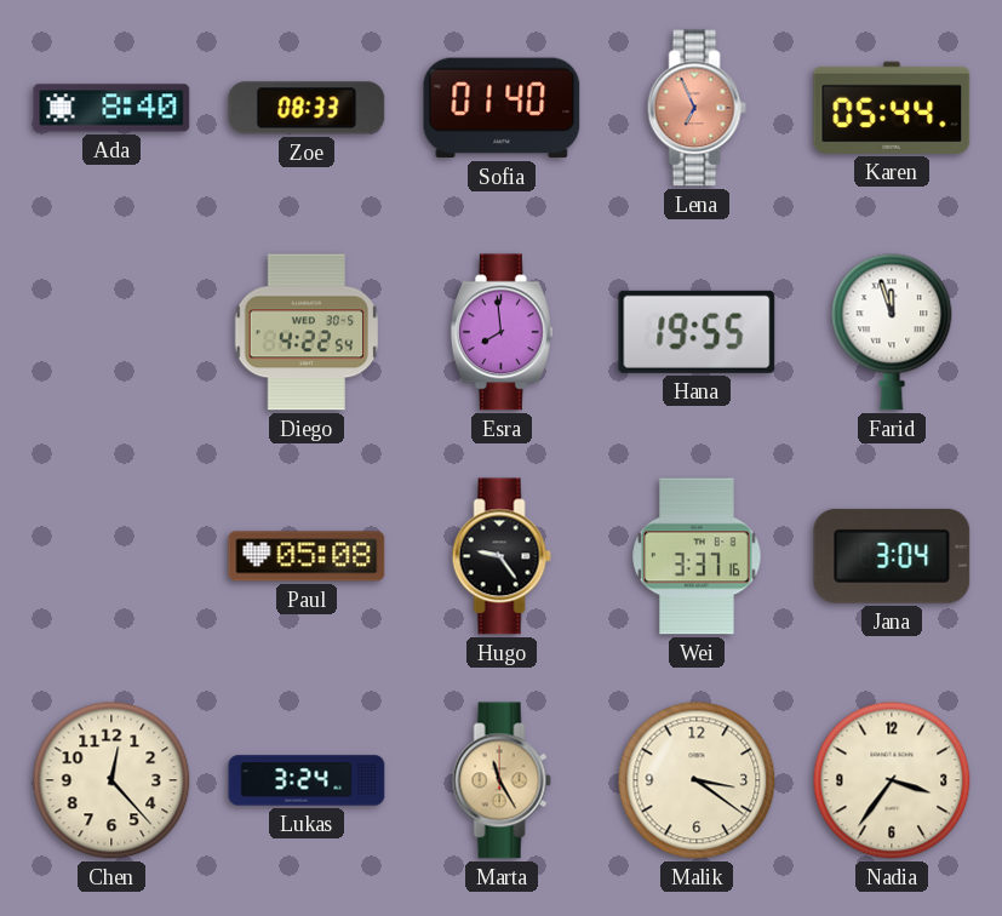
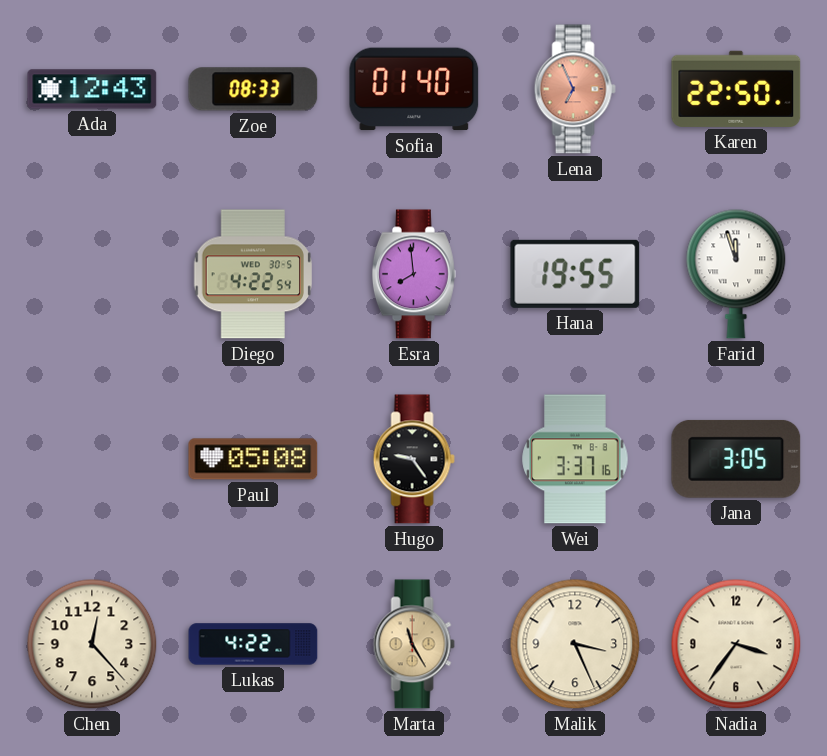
Ada: 8:40 -> 12:43 (92, 89)
Karen: 05:44 -> 22:50 (736, 89)
Jana: 3:04 -> 3:05 (736, 459)
Lukas: 3:24 -> 4:22 (253, 644)
Malik: 3:21 -> 3:26 (575, 644)
